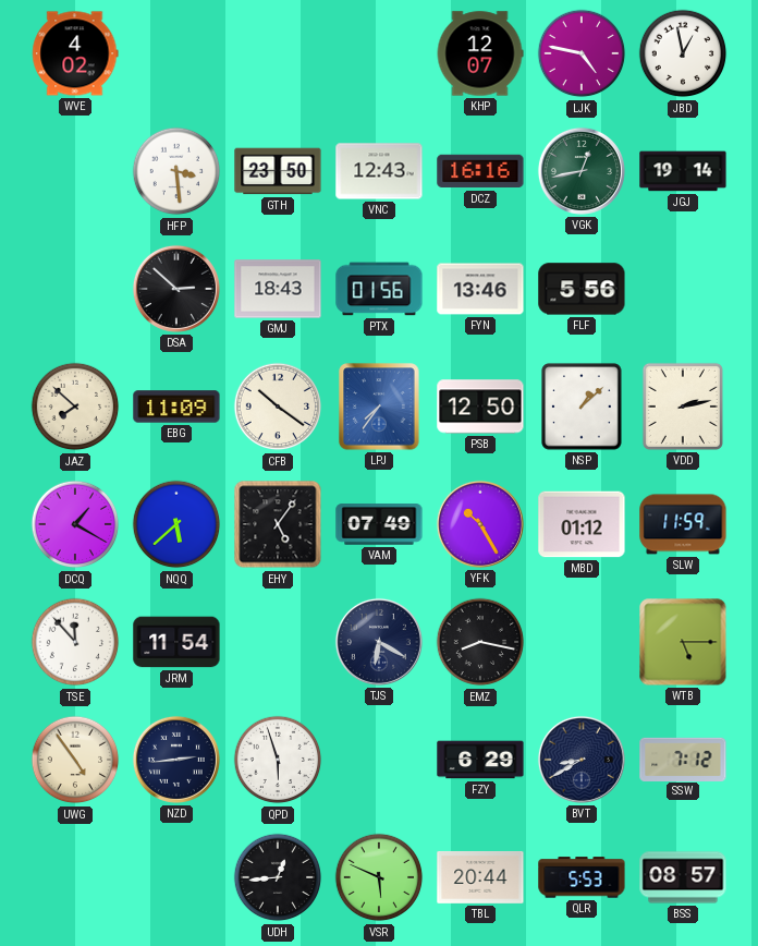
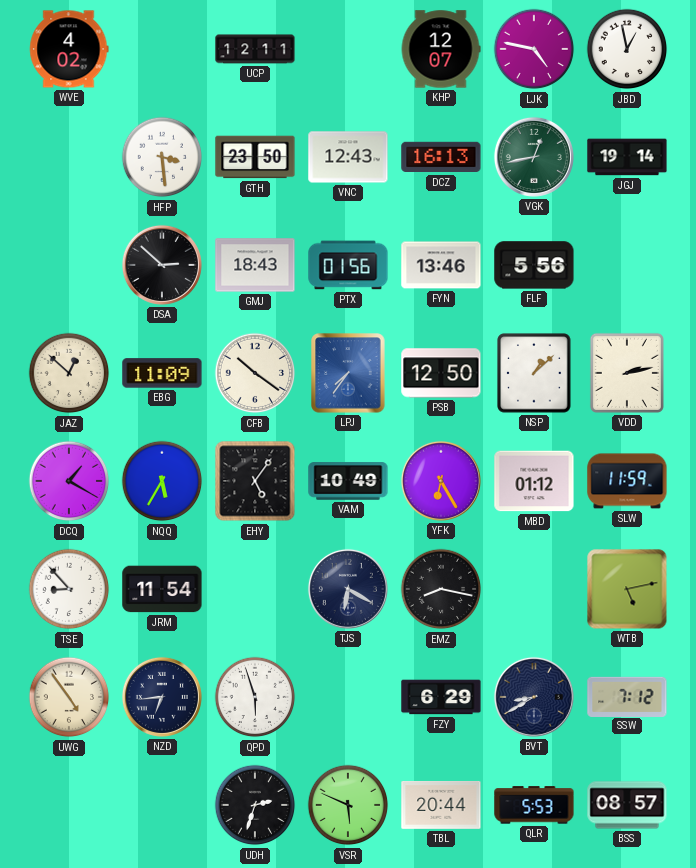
UCP: none -> 12:11 (255, 49)
DCZ: 16:16 -> 16:13 (441, 157)
JAZ: 7:52 -> 12:52 (69, 373)
NQQ: 5:38 -> 5:35 (162, 481)
VAM: 07:49 -> 10:49 (348, 481)
YFK: 10:25 -> 6:25 (441, 481)
TSE: 11:53 -> 8:53 (69, 589)
WTB: 5:15 -> 5:13 (627, 589)
NZD: 2:44 -> 6:44 (162, 697)
UDH: 12:44 -> 2:33 (255, 805)
